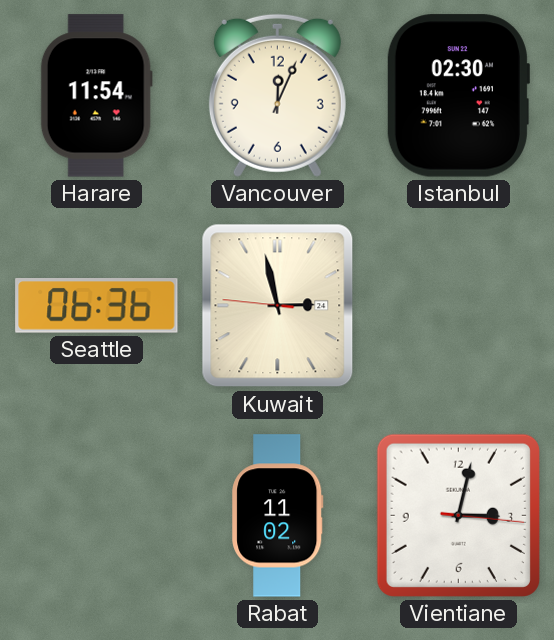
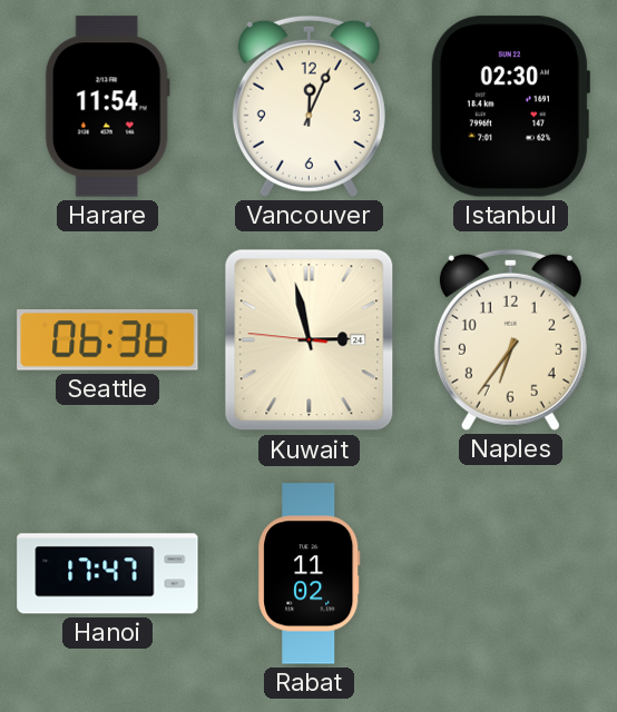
Naples: none -> 6:36 (510, 339)
Hanoi: none -> 17:47 (108, 574)
Vientiane: 3:02 -> none (458, 515)
